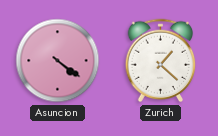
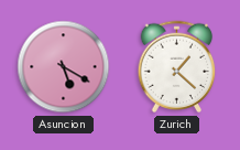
Asuncion: 4:21 -> 5:20 (64, 67)
